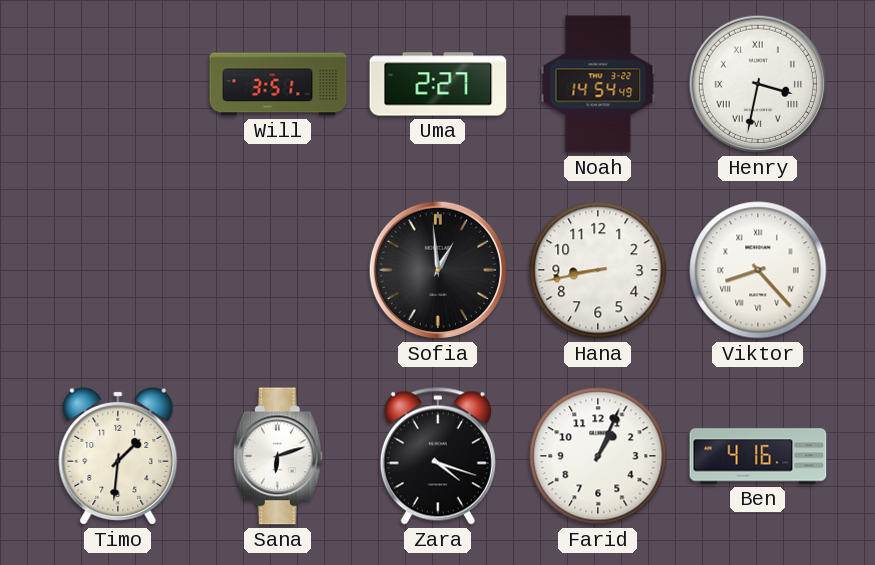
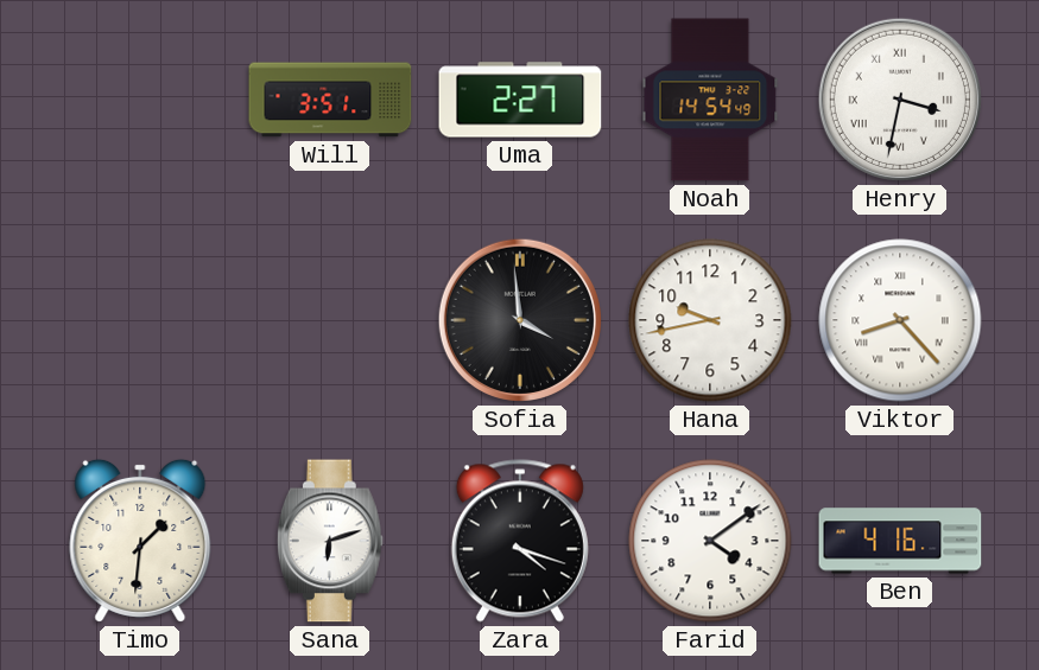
Sofia: 12:59 -> 3:59 (520, 320)
Hana: 8:43 -> 9:43 (710, 320)
Farid: 1:04 -> 4:09 (710, 541)
